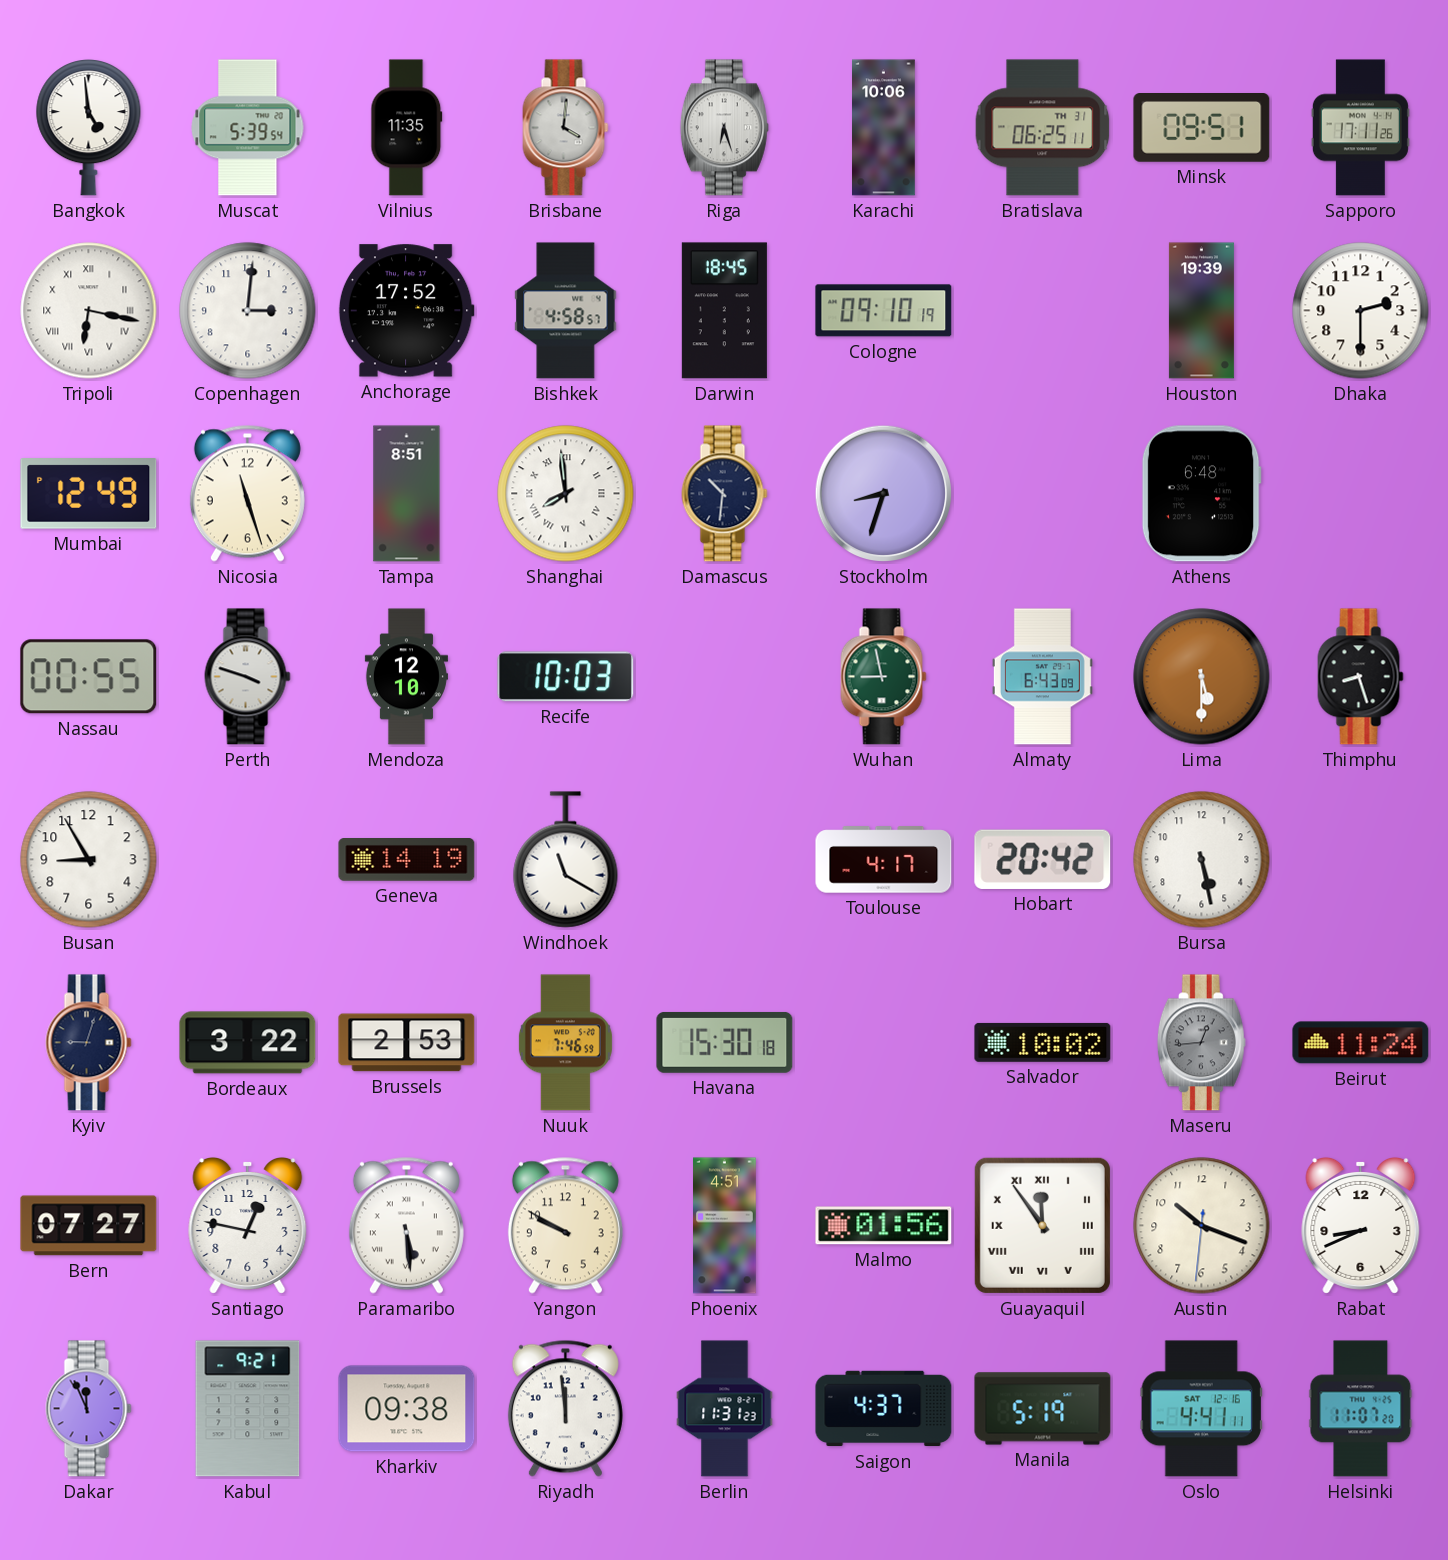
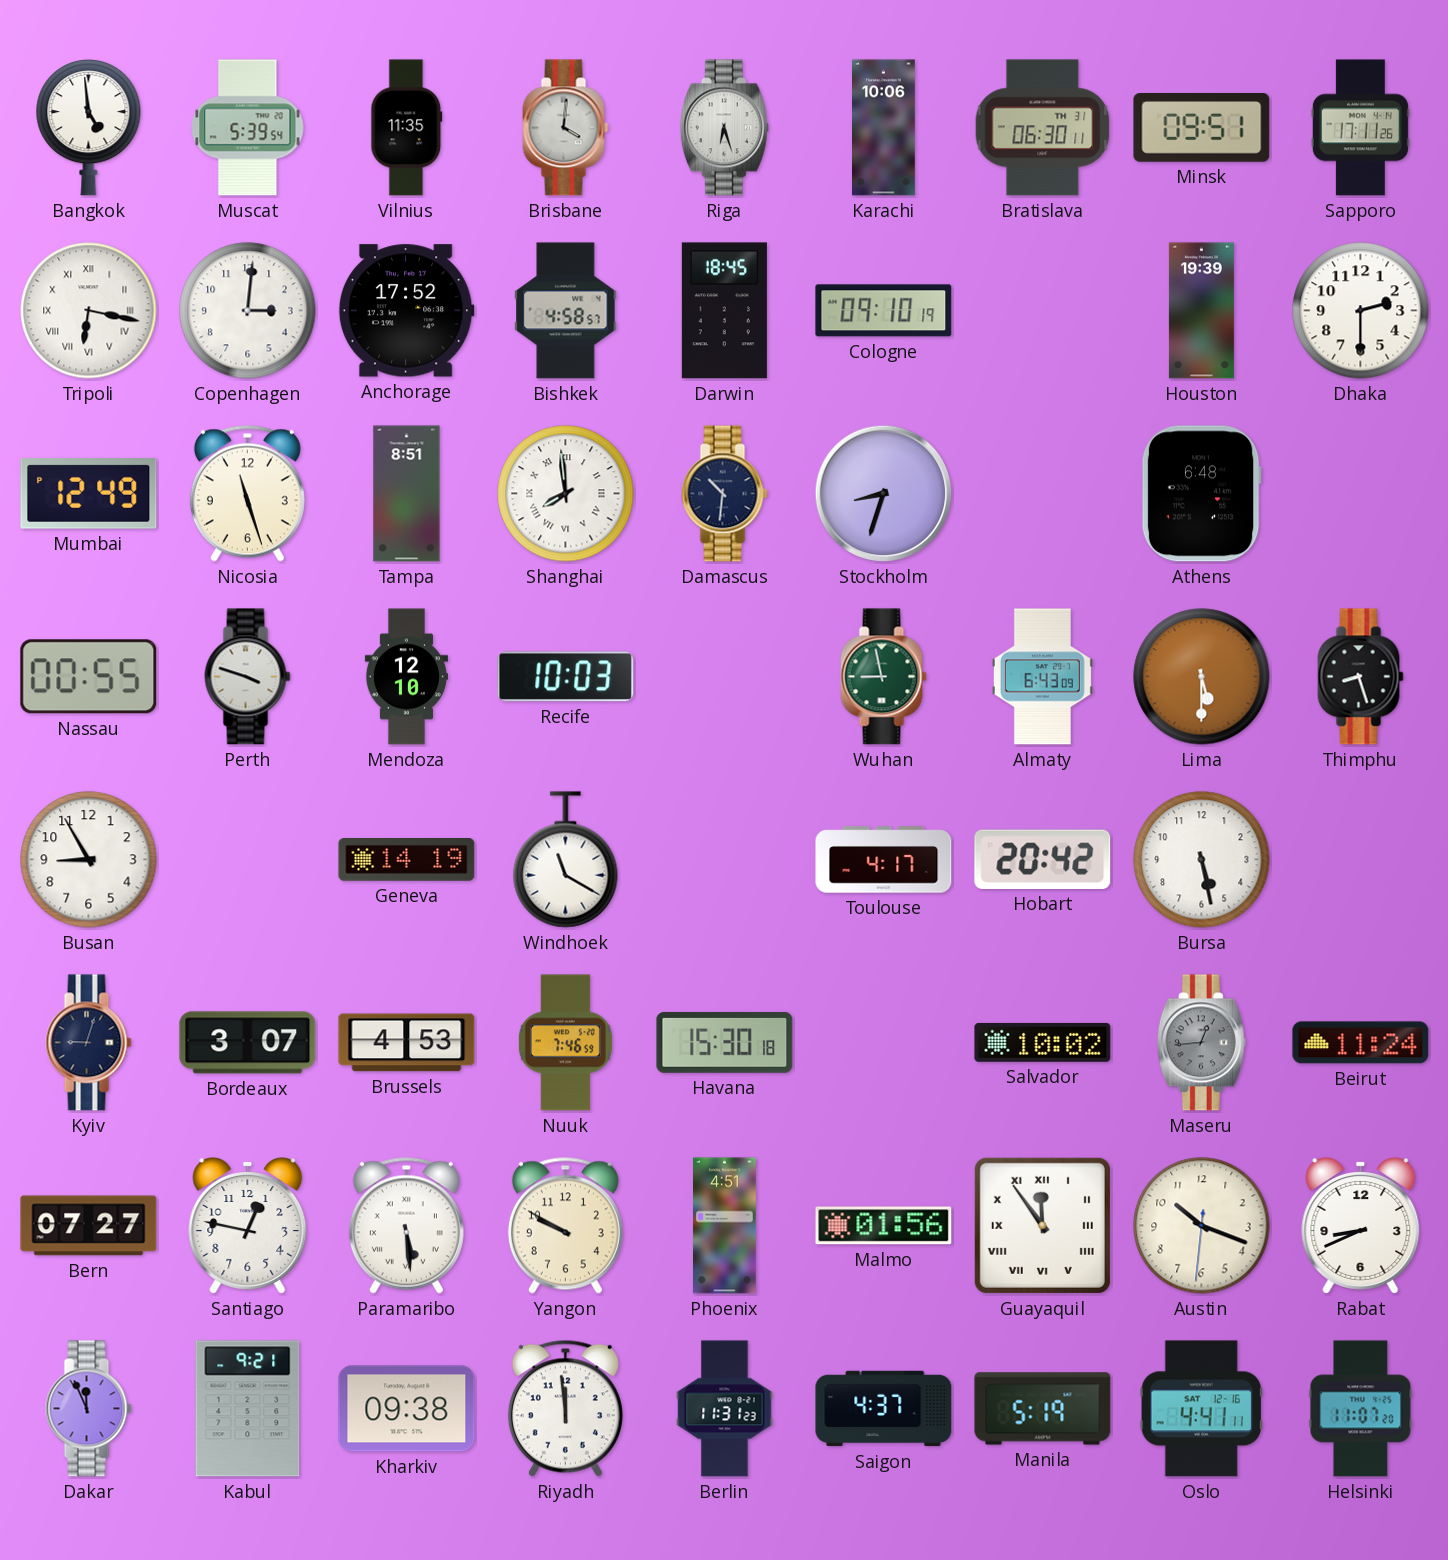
Bratislava: 06:25 -> 06:30 (1043, 128)
Bordeaux: 3:22 -> 3:07 (248, 1043)
Brussels: 2:53 -> 4:53 (407, 1043)
